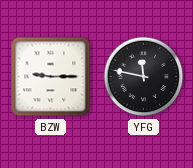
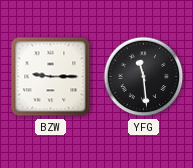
YFG: 11:47 -> 11:29 (144, 77)
